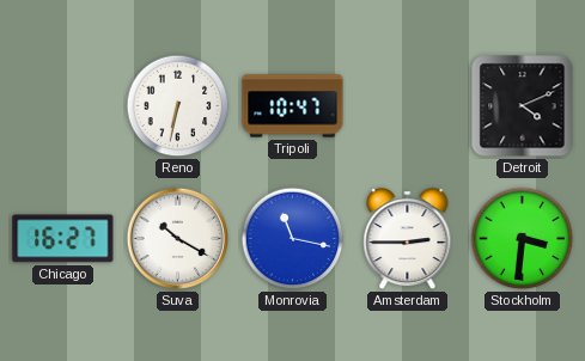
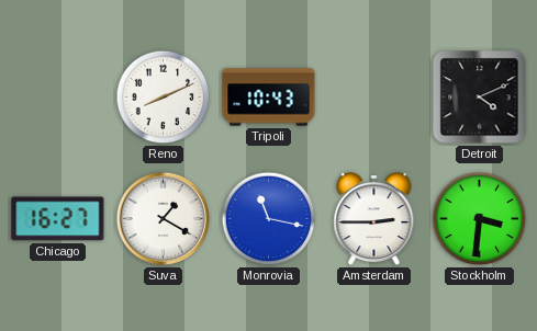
Reno: 6:32 -> 8:11 (164, 98)
Tripoli: 10:47 -> 10:43 (269, 98)
Suva: 10:20 -> 1:20 (164, 219)
